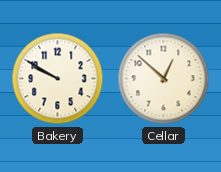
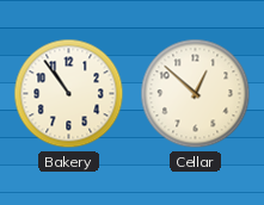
Bakery: 9:50 -> 10:54 (69, 94)
